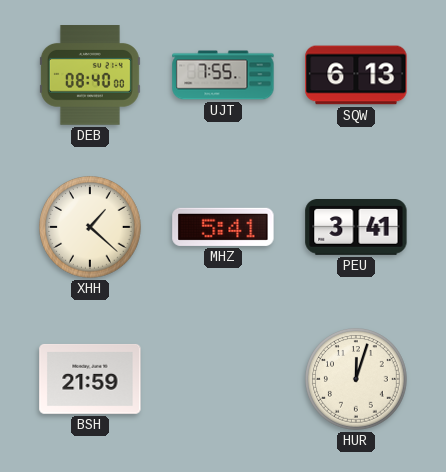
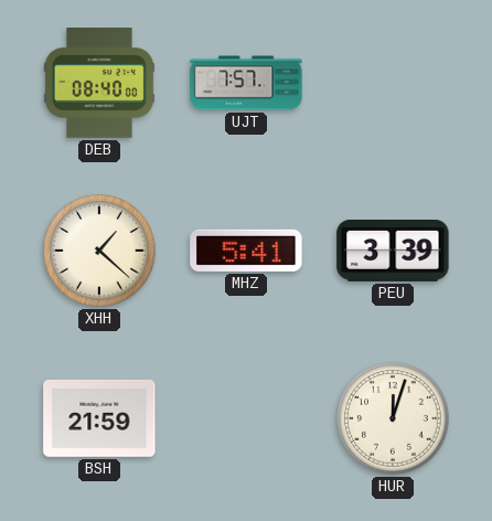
UJT: 7:55 -> 7:57 (246, 83)
SQW: 6:13 -> none (356, 75)
PEU: 3:41 -> 3:39 (393, 252)
